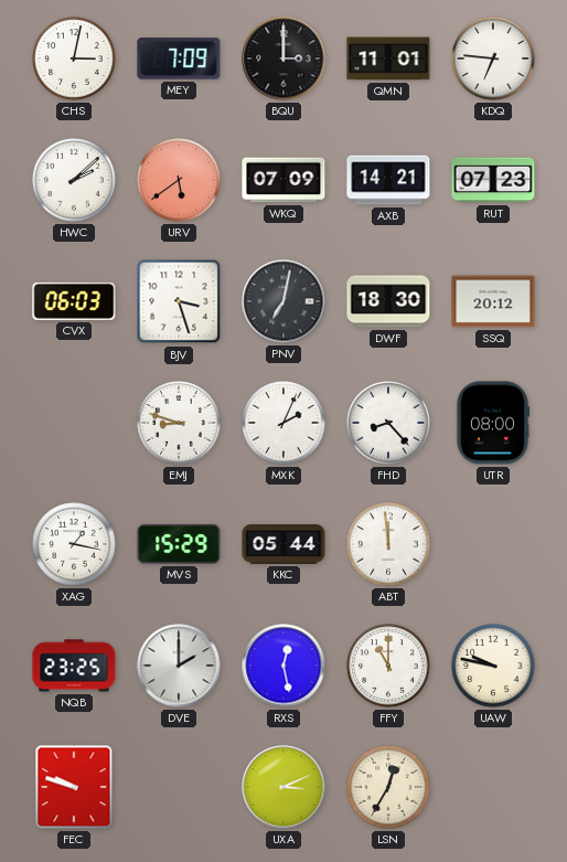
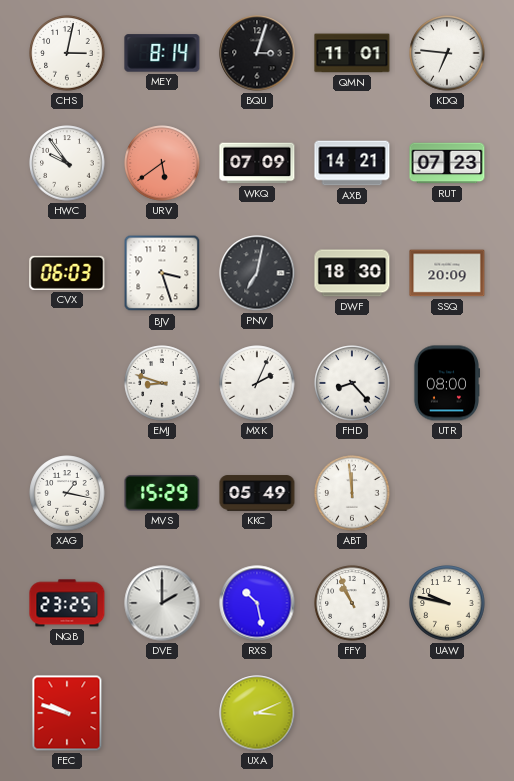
MEY: 7:09 -> 8:14 (162, 53)
BQU: 3:00 -> 3:03 (257, 53)
HWC: 2:08 -> 9:54 (67, 163)
SSQ: 20:12 -> 20:09 (447, 273)
KKC: 05:44 -> 05:49 (257, 493)
RXS: 12:28 -> 10:28 (257, 603)
FFY: 11:00 -> 10:56 (352, 603)
LSN: 12:35 -> none (388, 787)
